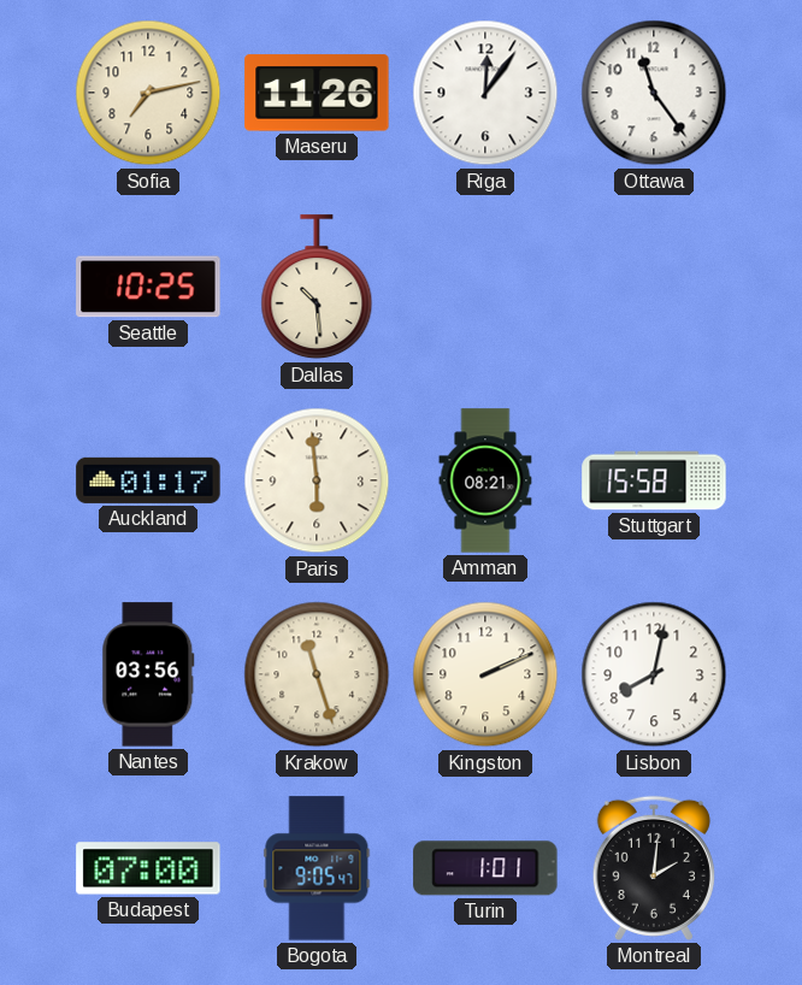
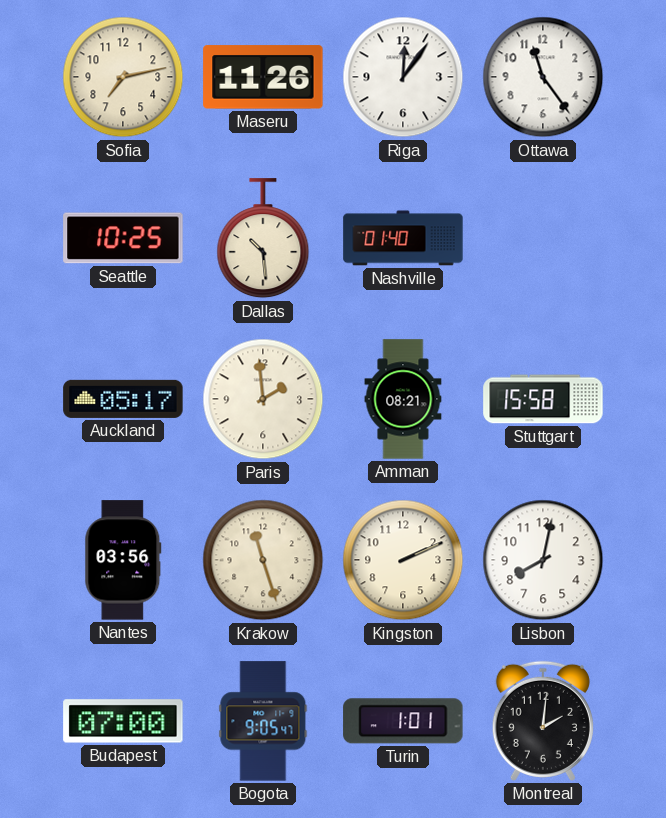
Nashville: none -> 01:40 (403, 238)
Auckland: 01:17 -> 05:17 (123, 399)
Paris: 5:59 -> 1:59 (263, 399)
